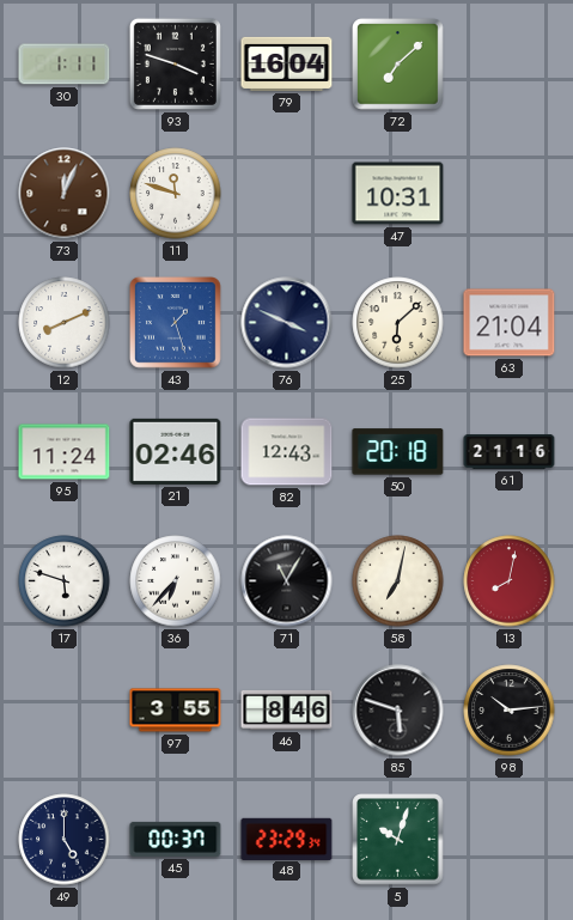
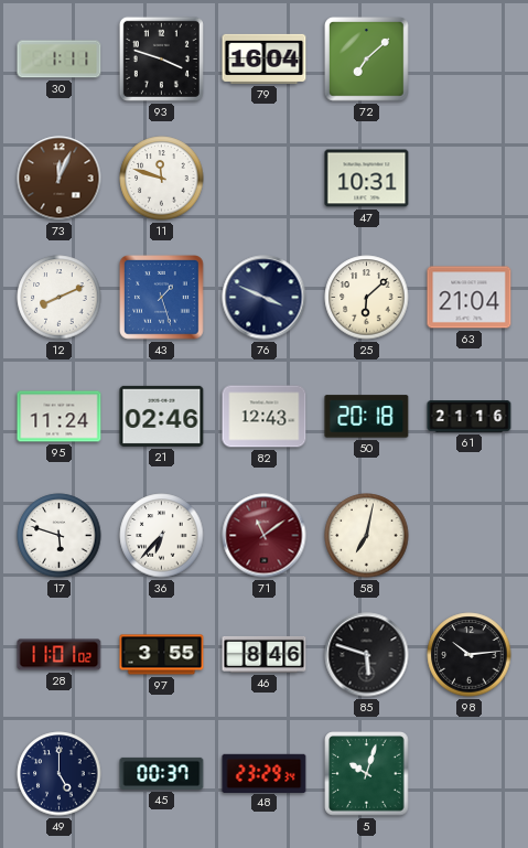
71: 11:05 -> 11:09 (265, 536)
71 dial: black -> burgundy (265, 536)
13: 8:02 -> none (510, 581)
28: none -> 11:01 (60, 655)
